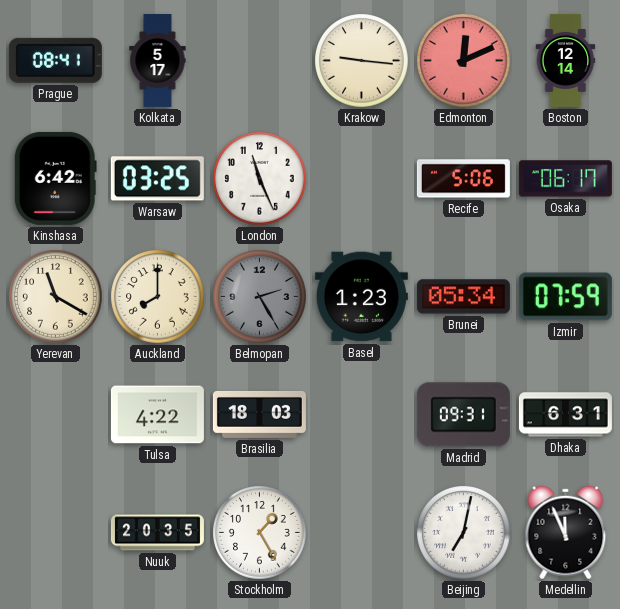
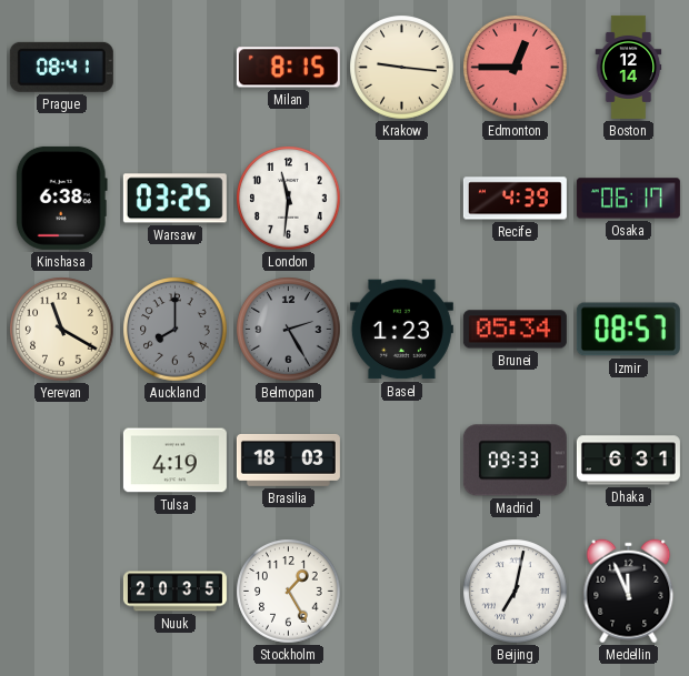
Kolkata: 5:17 -> none (158, 60)
Milan: none -> 8:15 (288, 68)
Edmonton: 12:11 -> 12:45 (516, 68)
Kinshasa: 6:42 -> 6:38 (61, 198)
London: 11:26 -> 11:31 (289, 199)
Recife: 5:06 -> 4:39 (515, 199)
Auckland dial: cream -> grey (176, 330)
Izmir: 07:59 -> 08:57 (628, 330)
Tulsa: 4:22 -> 4:19 (174, 461)
Madrid: 09:31 -> 09:33 (515, 461)
